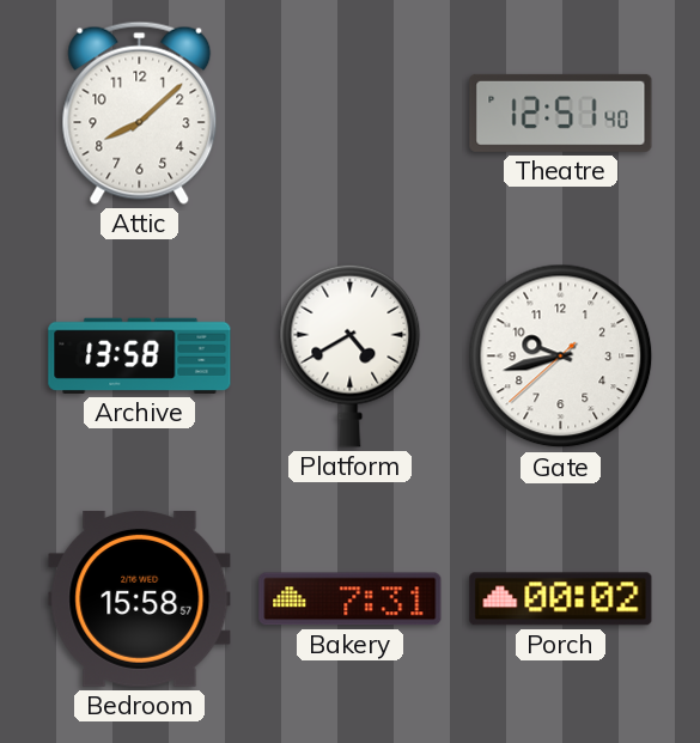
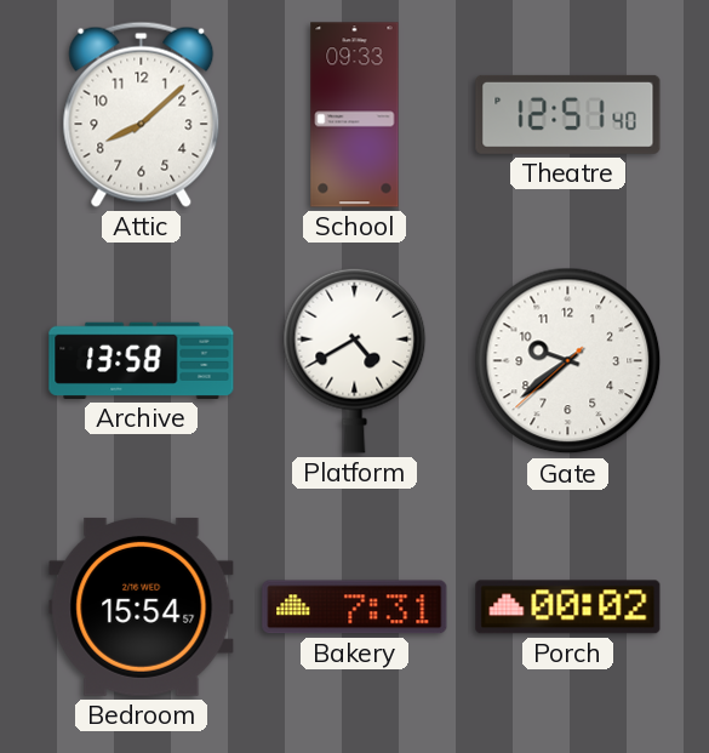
School: none -> 09:33 (355, 115)
Gate: 9:42 -> 9:38 (568, 361)
Bedroom: 15:58 -> 15:54 (142, 606)
